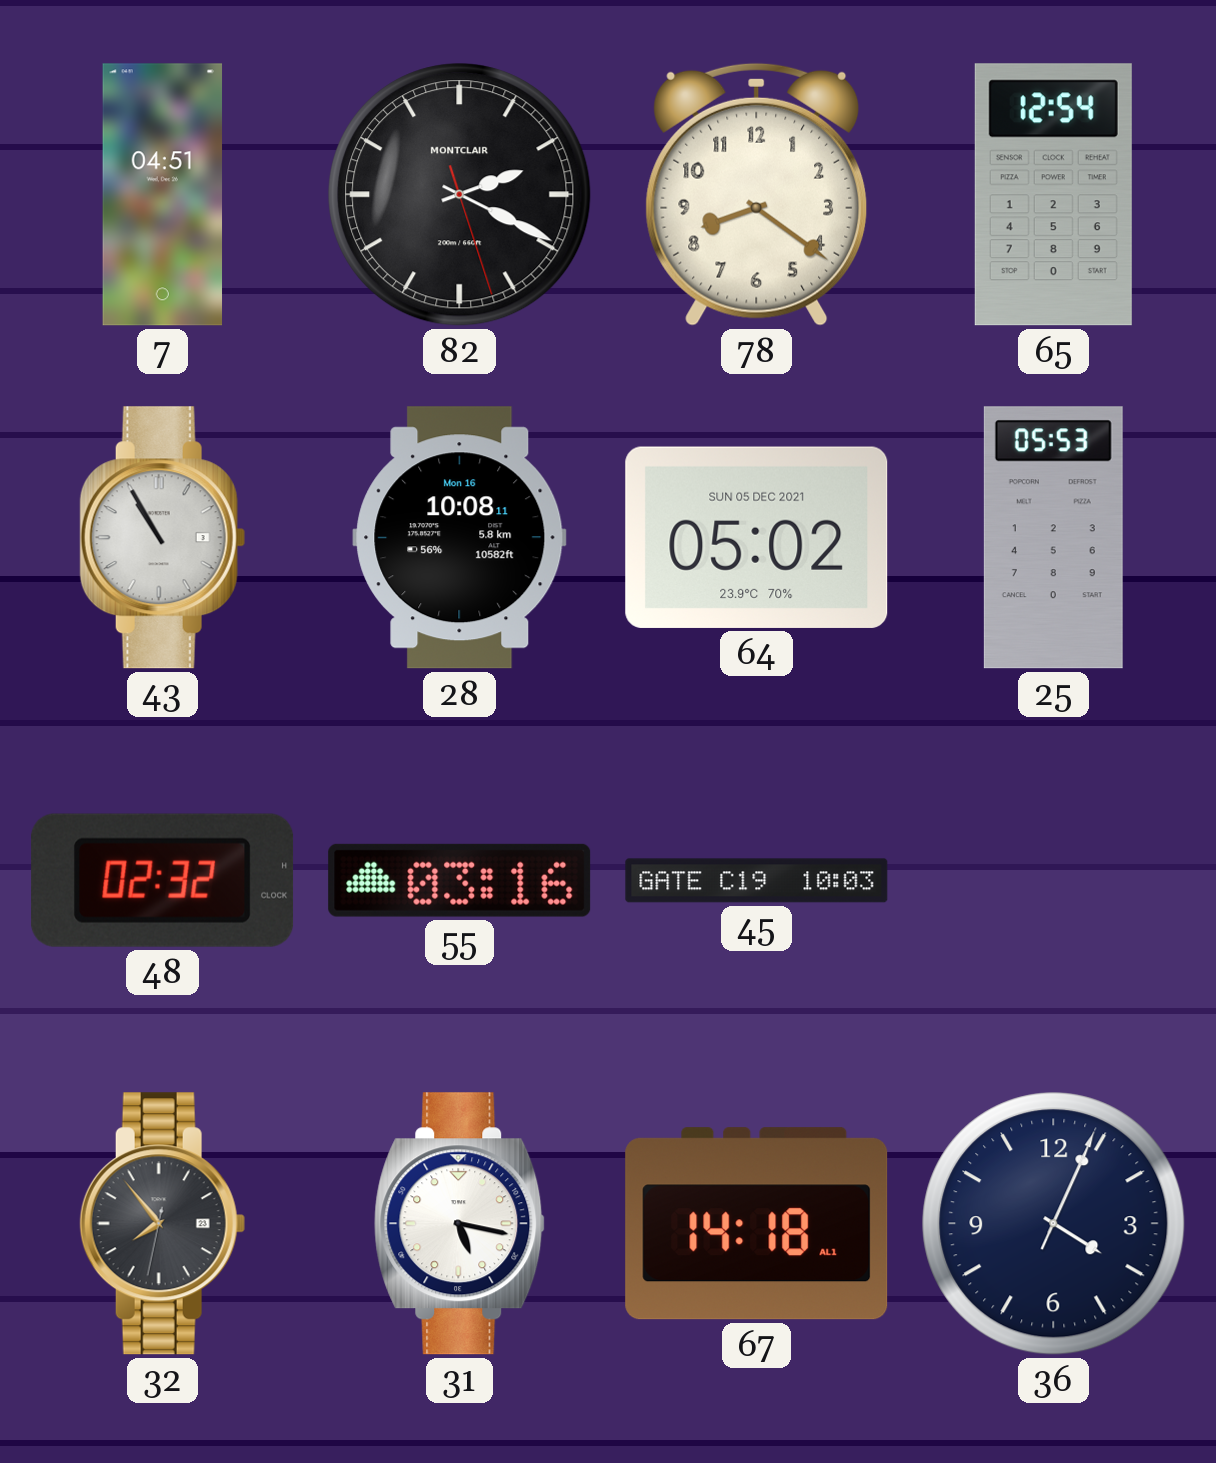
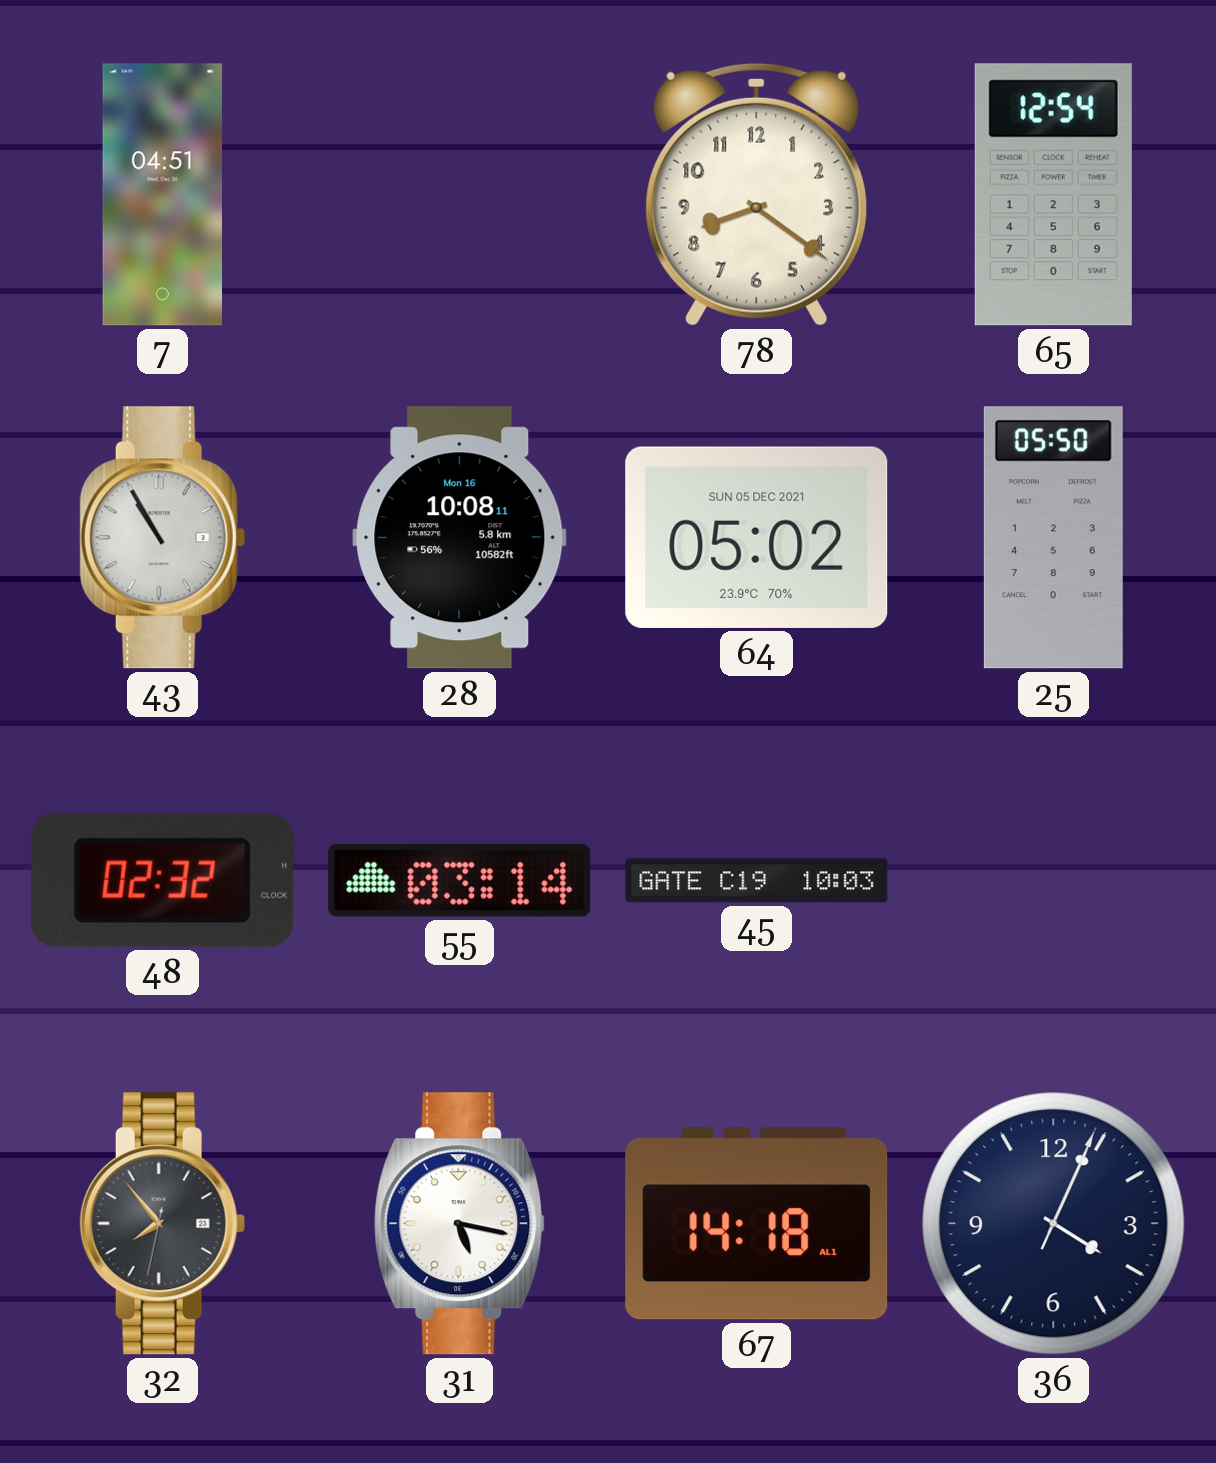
82: 2:19 -> none (460, 195)
25: 05:53 -> 05:50 (1053, 538)
55: 03:16 -> 03:14 (460, 880)
